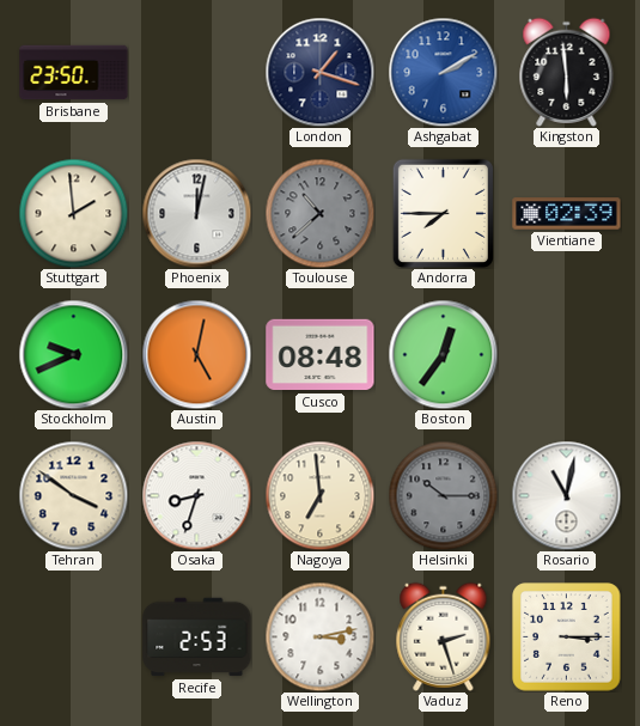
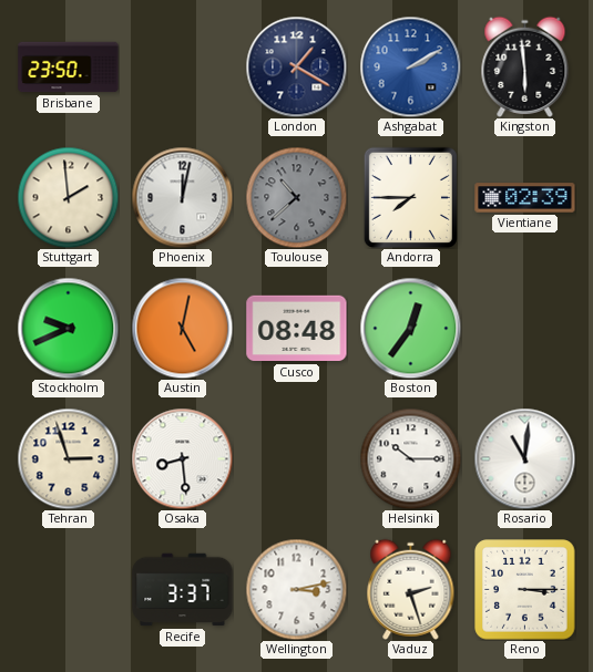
London: 1:18 -> 1:20 (296, 66)
Tehran: 3:51 -> 2:57 (68, 458)
Osaka: 8:33 -> 8:29 (182, 458)
Nagoya: 6:59 -> none (319, 495)
Helsinki dial: grey -> white (410, 458)
Rosario: 11:02 -> 11:01 (524, 458)
Recife: 2:53 -> 3:37 (183, 590)
